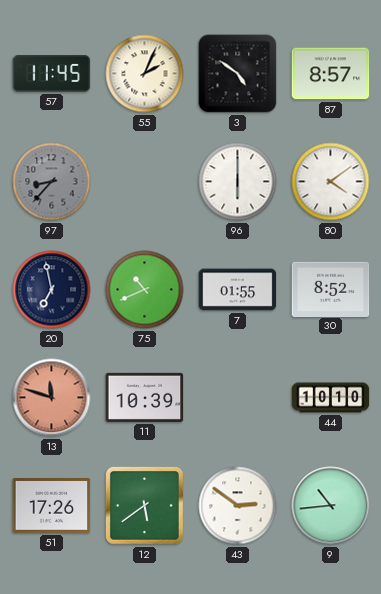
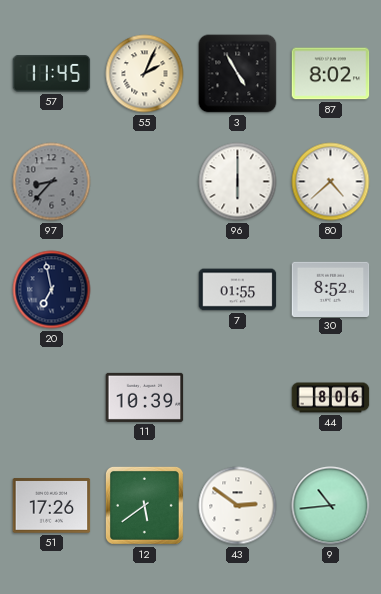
3: 4:51 -> 4:55 (238, 74)
87: 8:57 -> 8:02 (331, 74)
80: 4:09 -> 4:38 (331, 182)
75: 10:41 -> none (145, 290)
13: 11:48 -> none (52, 398)
44: 10:10 -> 8:06 (331, 398)
